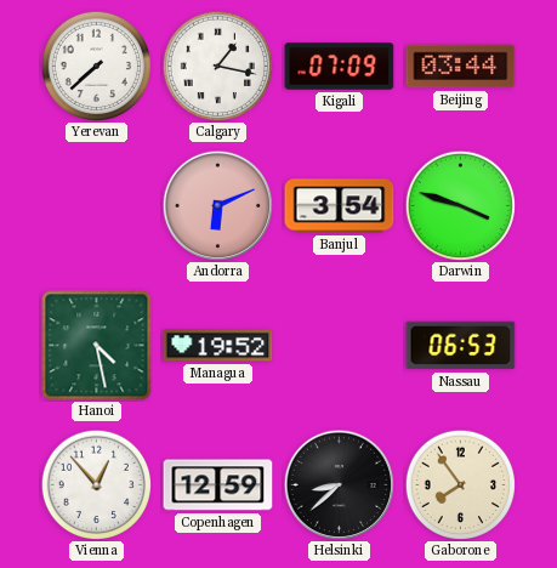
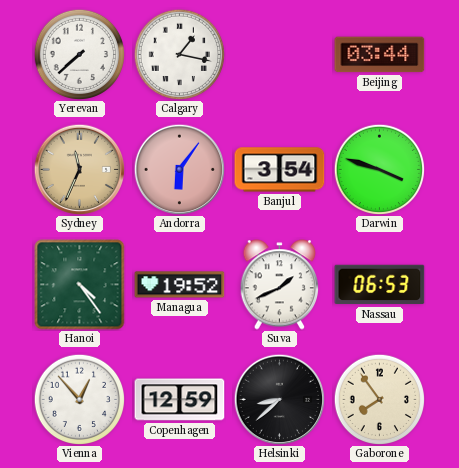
Kigali: 07:09 -> none (340, 67)
Sydney: none -> 11:34 (79, 169)
Andorra: 6:11 -> 6:06 (179, 169)
Hanoi: 4:28 -> 4:24 (80, 285)
Suva: none -> 1:41 (280, 285)
